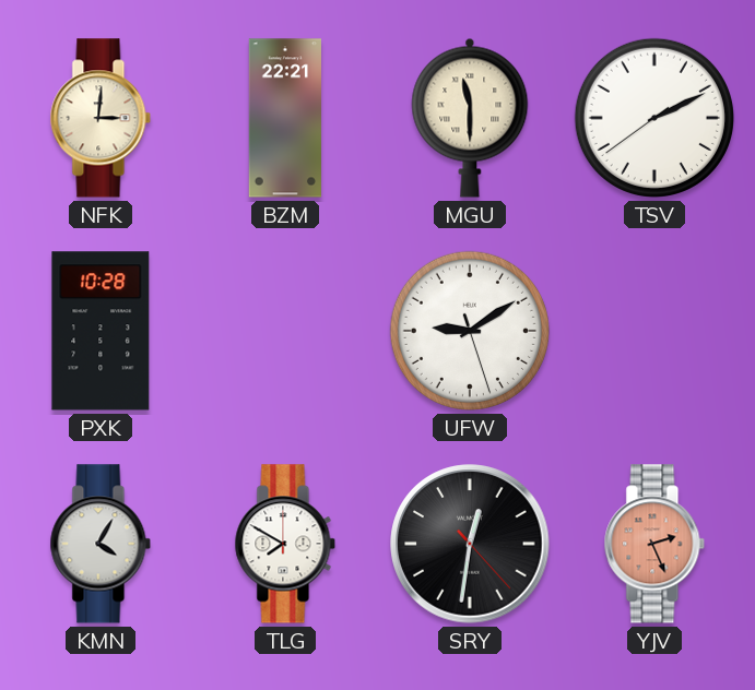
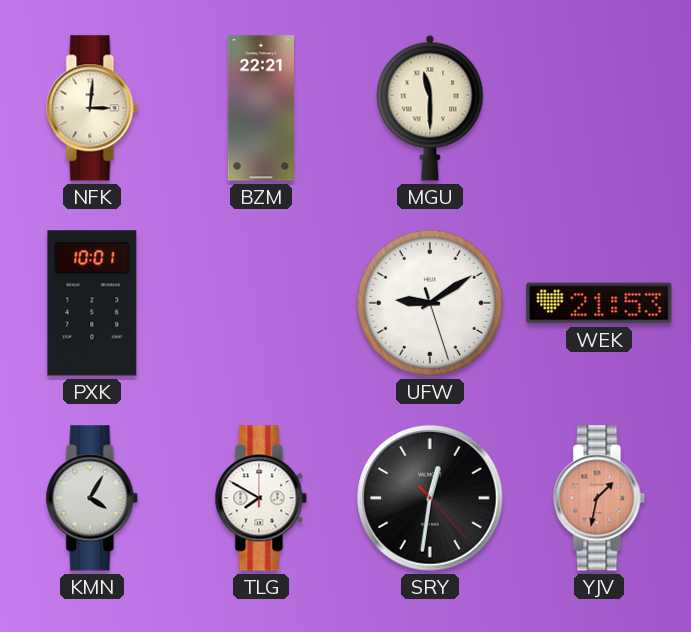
TSV: 2:10 -> none (654, 118)
PXK: 10:28 -> 10:01 (92, 303)
WEK: none -> 21:53 (599, 303)
YJV: 2:26 -> 1:32 (599, 498)
